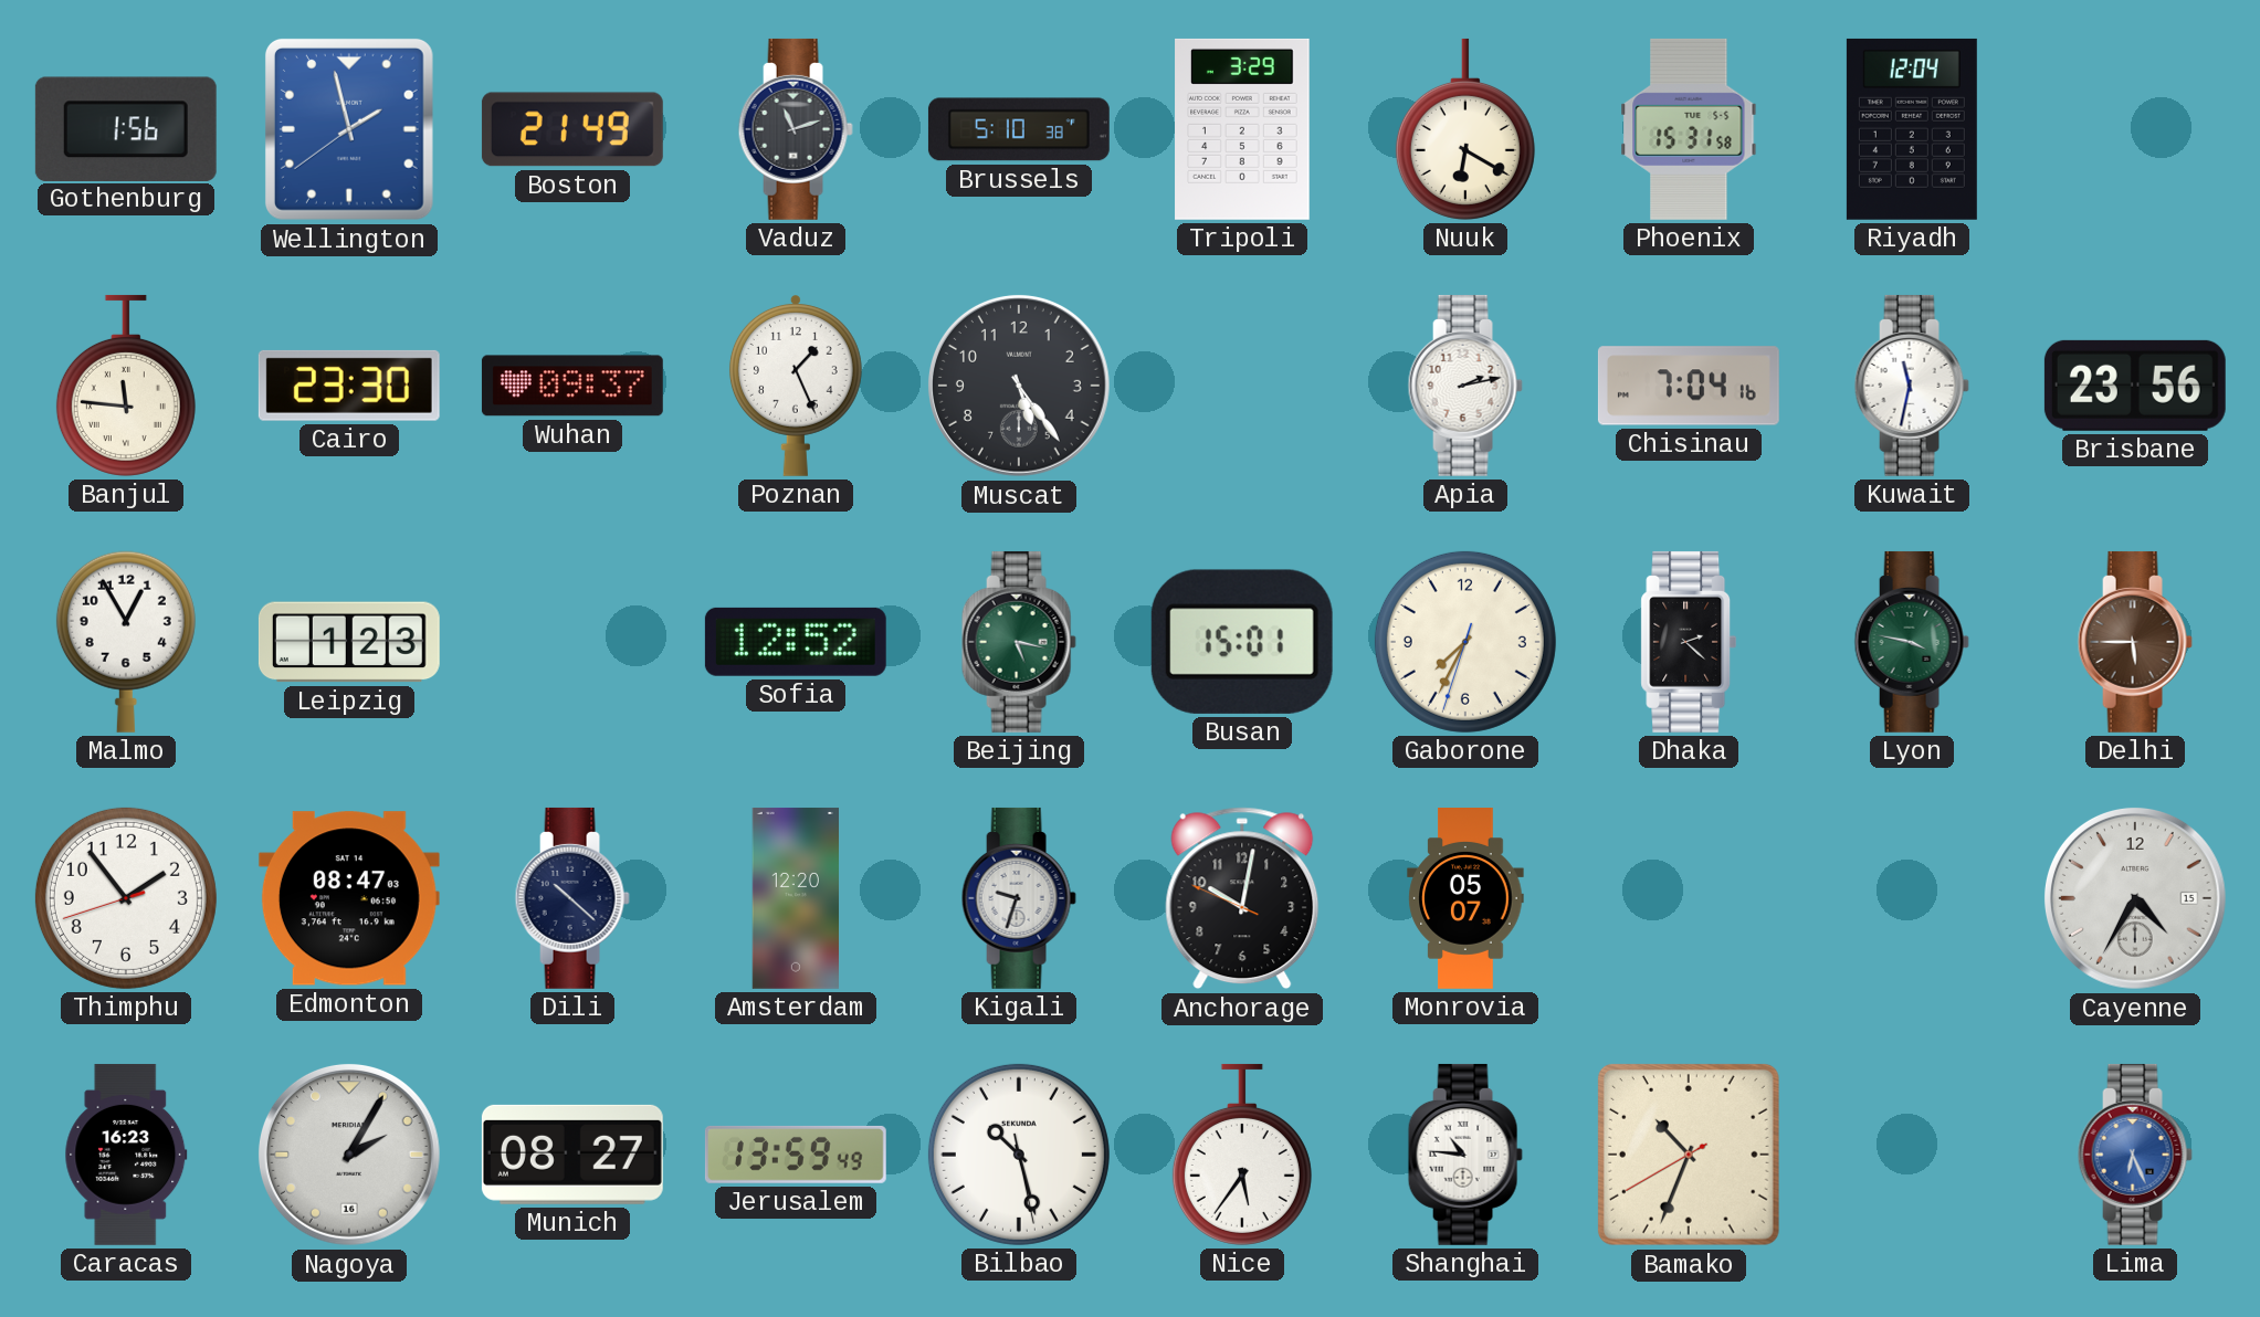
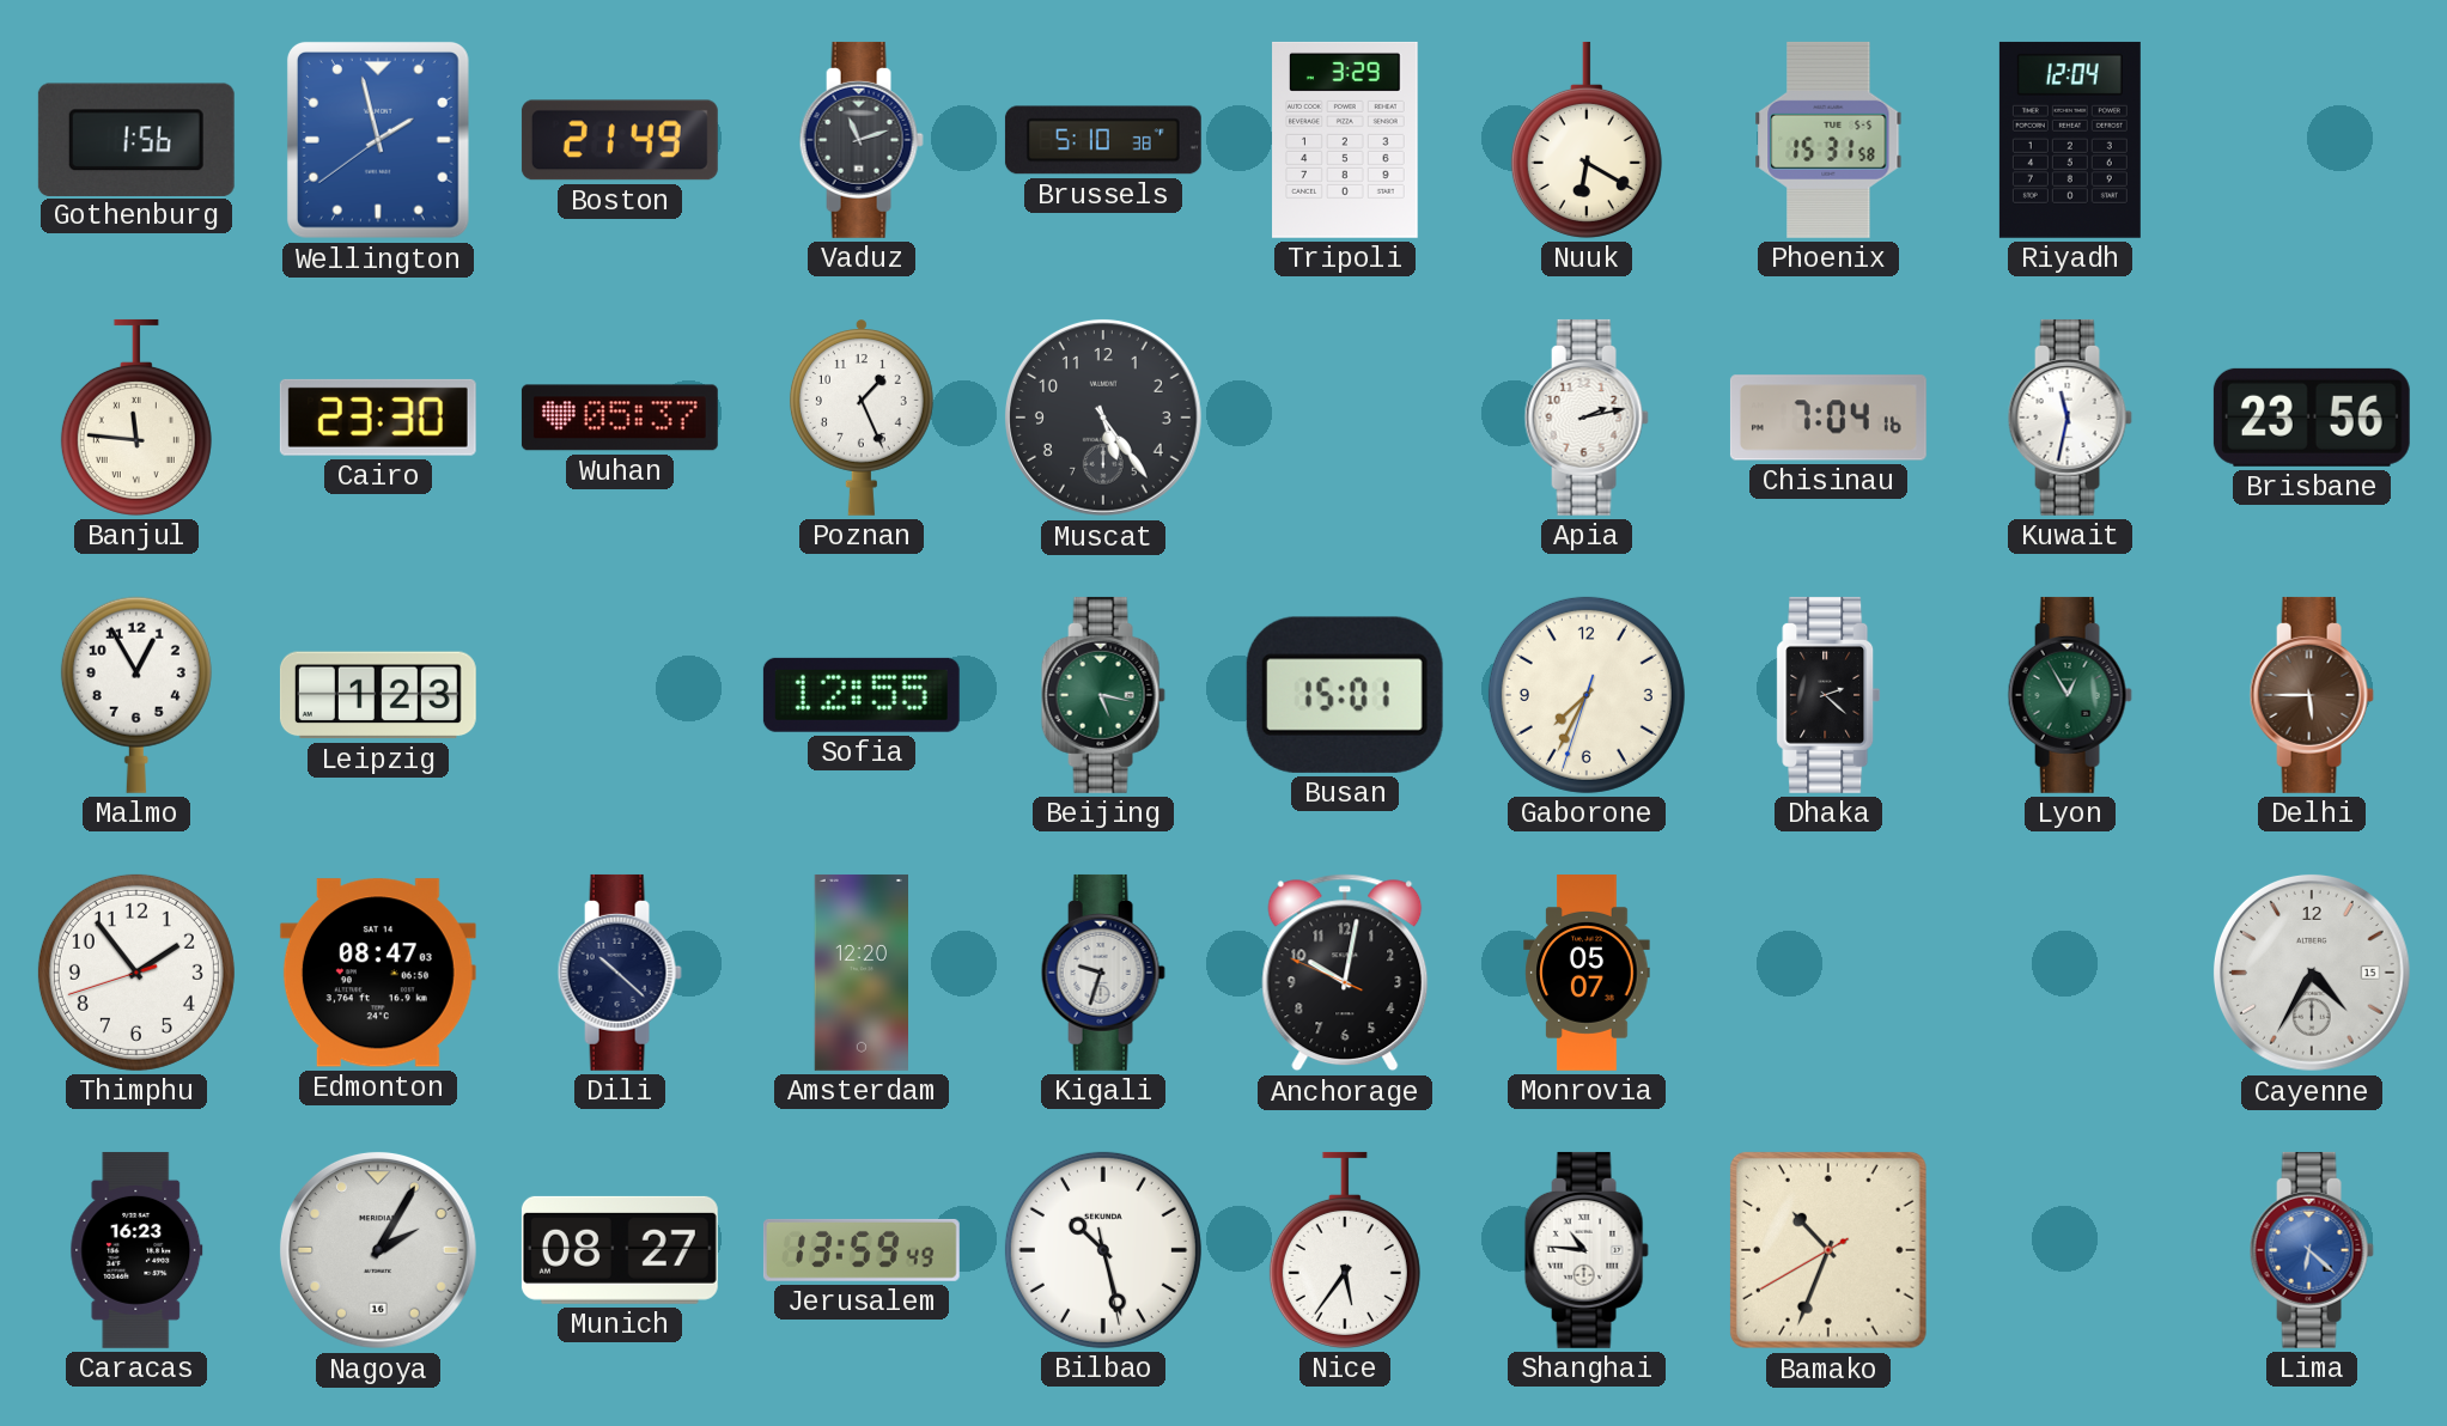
Wuhan: 09:37 -> 05:37 (620, 418)
Sofia: 12:52 -> 12:55 (862, 695)
Lyon: 3:47 -> 12:55 (2070, 695)
Lima: 6:26 -> 6:22 (2312, 1250)
